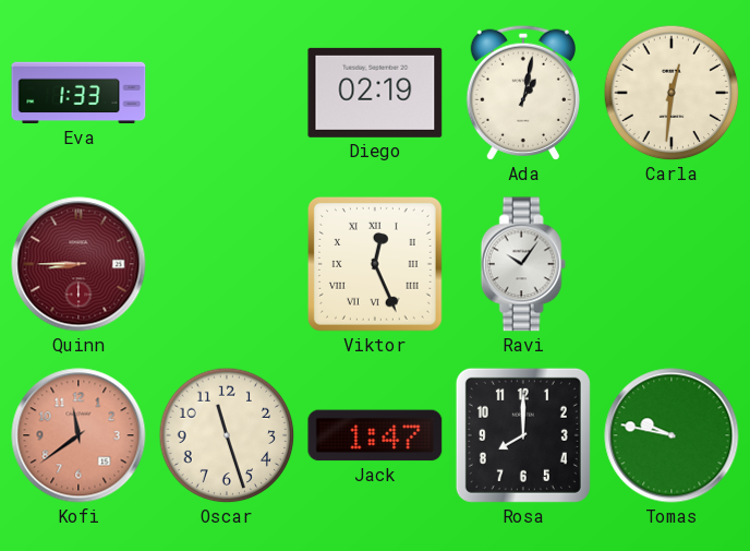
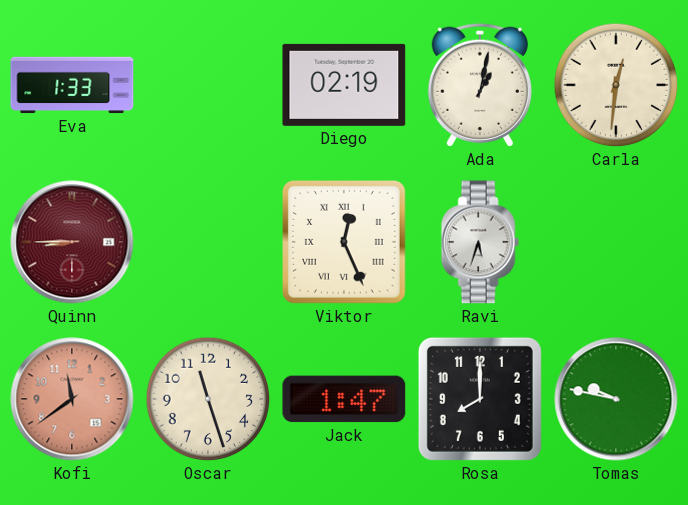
Ravi: 10:06 -> 5:33 (480, 242)
